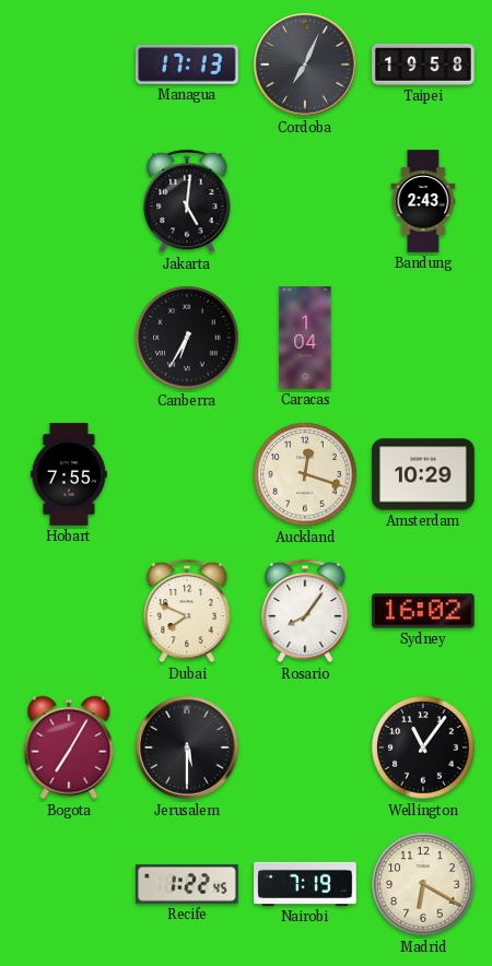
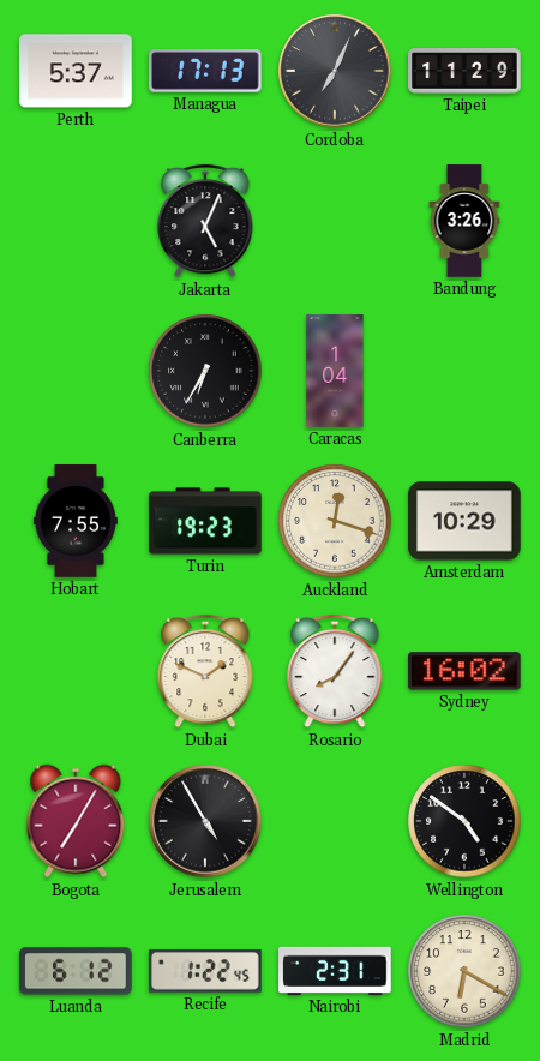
Perth: none -> 5:37 (76, 71)
Taipei: 19:58 -> 11:29 (464, 71)
Jakarta: 5:01 -> 5:04 (205, 221)
Bandung: 2:43 -> 3:26 (464, 221)
Turin: none -> 19:23 (205, 521)
Dubai: 7:49 -> 1:49 (205, 671)
Jerusalem: 5:30 -> 4:55 (205, 821)
Wellington: 11:06 -> 4:51 (464, 821)
Luanda: none -> 6:12 (76, 971)
Nairobi: 7:19 -> 2:31 (335, 971)
